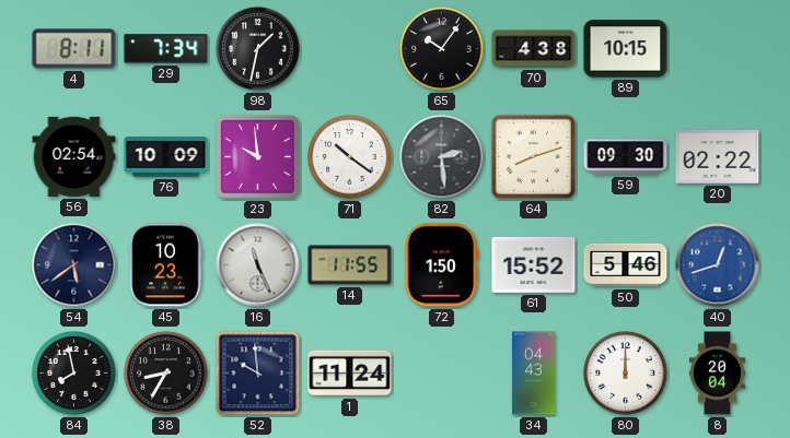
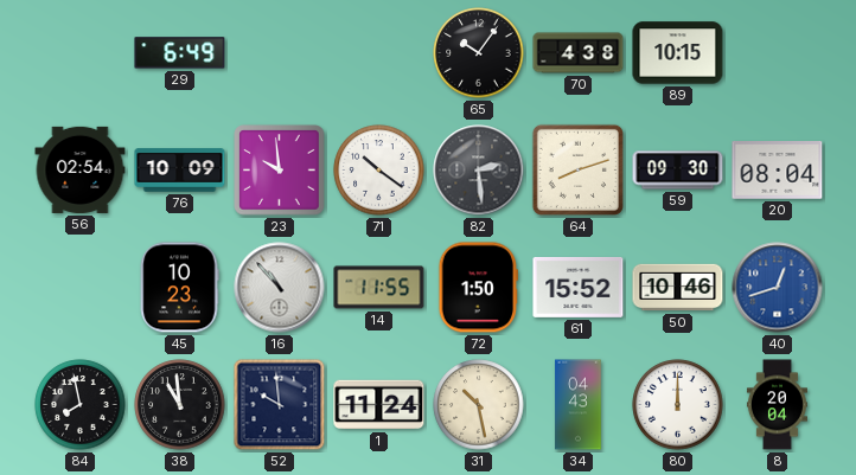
4: 8:11 -> none (74, 49)
29: 7:34 -> 6:49 (180, 53)
98: 1:32 -> none (258, 49)
20: 02:22 -> 08:04 (778, 171)
54: 5:39 -> none (74, 265)
16: 11:26 -> 10:53 (280, 288)
50: 5:46 -> 10:46 (678, 288)
38: 8:35 -> 10:59 (180, 405)
31: none -> 10:28 (479, 405)
